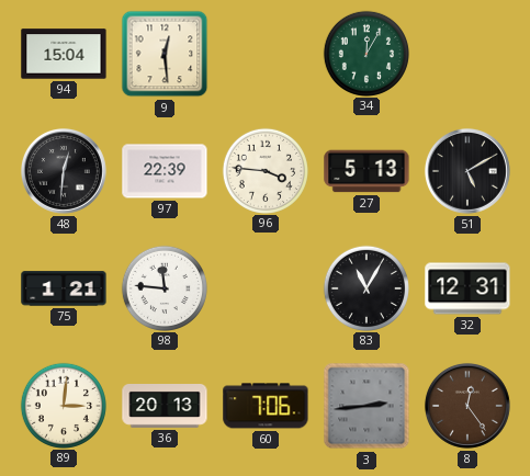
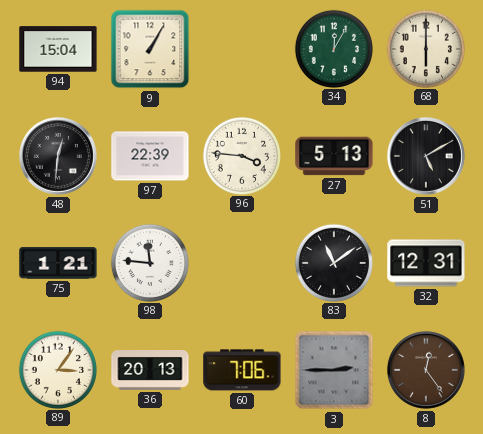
9: 12:29 -> 1:05 (150, 49)
68: none -> 6:00 (425, 48)
83: 11:05 -> 11:09 (333, 262)
89: 3:01 -> 3:06 (57, 369)
3: 2:44 -> 2:45 (334, 370)
